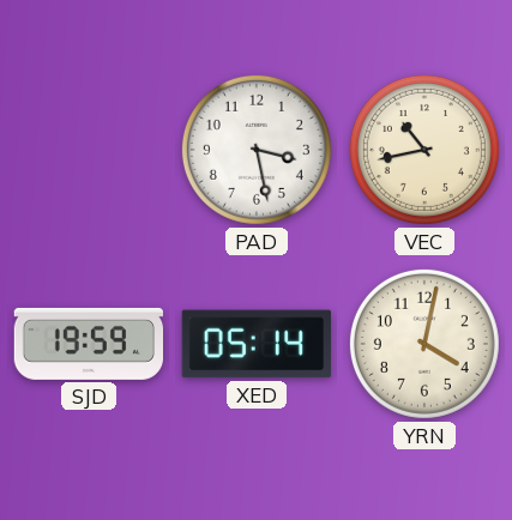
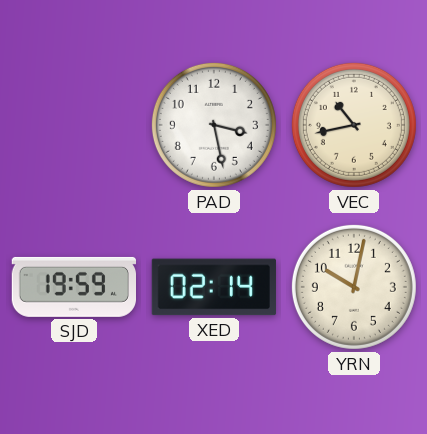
XED: 05:14 -> 02:14 (214, 287)
YRN: 4:02 -> 10:02 (354, 287)
